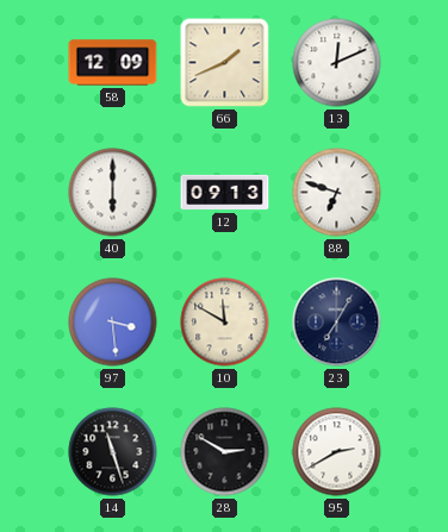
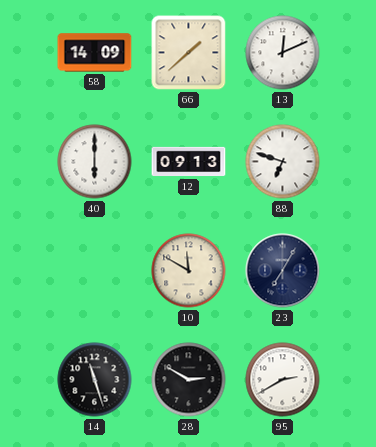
58: 12:09 -> 14:09 (95, 53)
66: 1:41 -> 1:38 (189, 53)
97: 3:29 -> none (113, 323)
